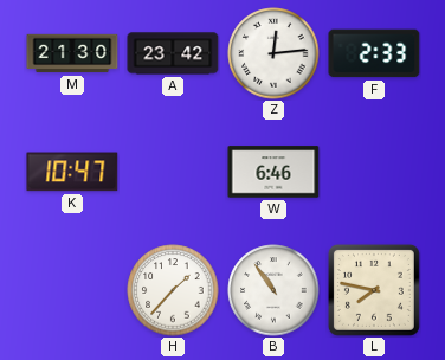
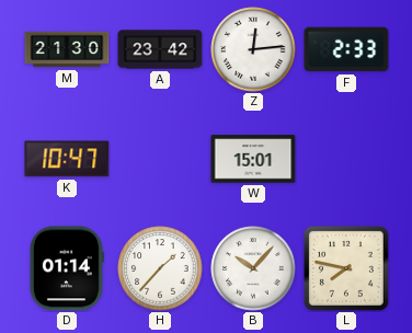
W: 6:46 -> 15:01 (253, 159)
D: none -> 01:14 (66, 268)
B: 10:54 -> 10:07 (253, 268)
